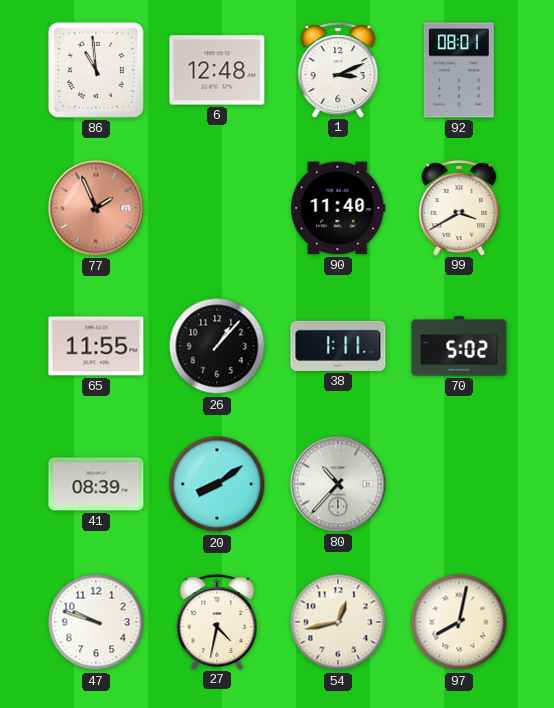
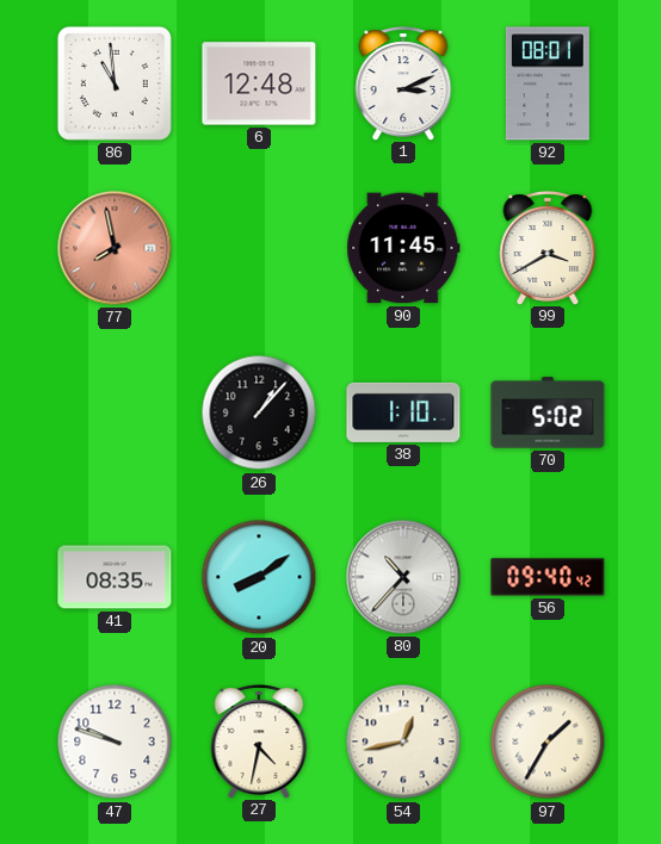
77: 1:56 -> 7:58 (115, 248)
90: 11:40 -> 11:45 (403, 248)
65: 11:55 -> none (96, 346)
38: 1:11 -> 1:10 (403, 412)
41: 08:39 -> 08:35 (115, 577)
56: none -> 09:40 (548, 577)
97: 8:02 -> 1:35 (548, 741)
